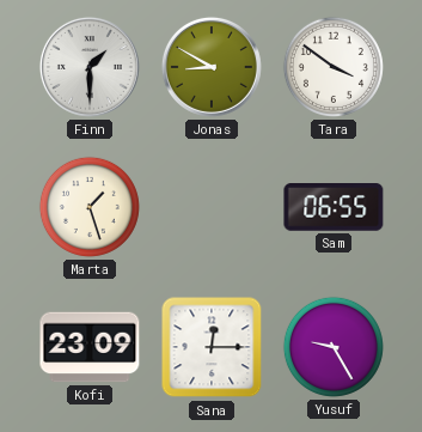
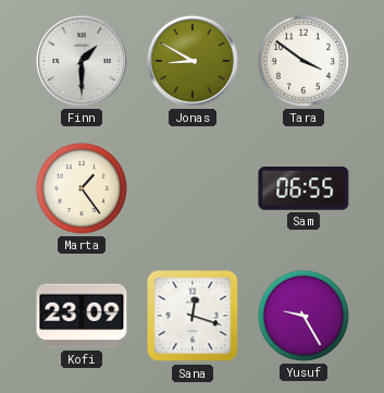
Marta: 1:27 -> 1:24 (82, 188)
Sana: 12:15 -> 12:18 (193, 316)
